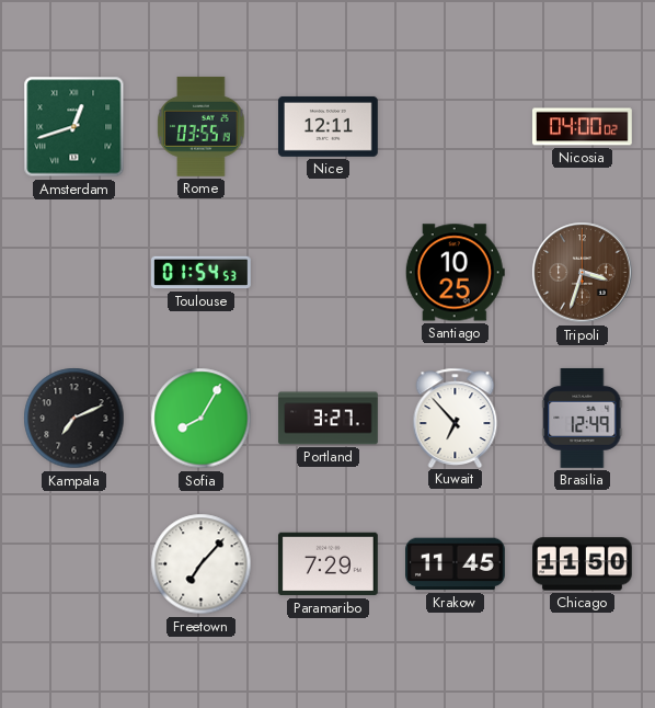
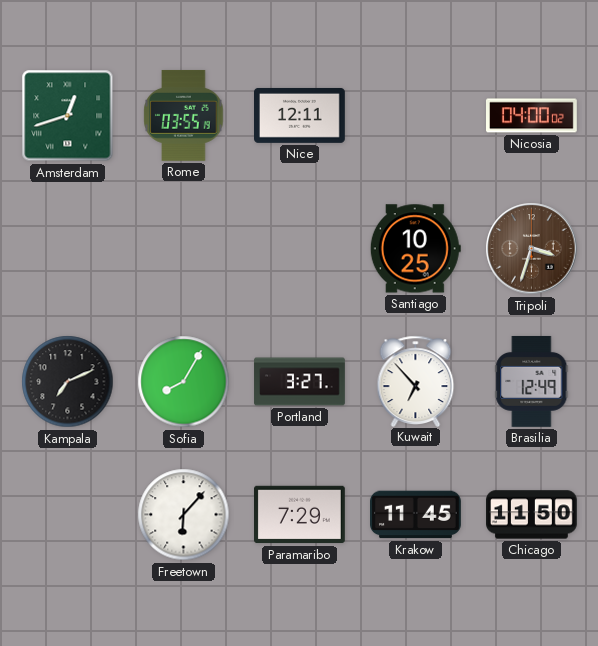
Toulouse: 01:54 -> none (202, 273)
Freetown: 7:07 -> 6:07 (184, 515)
